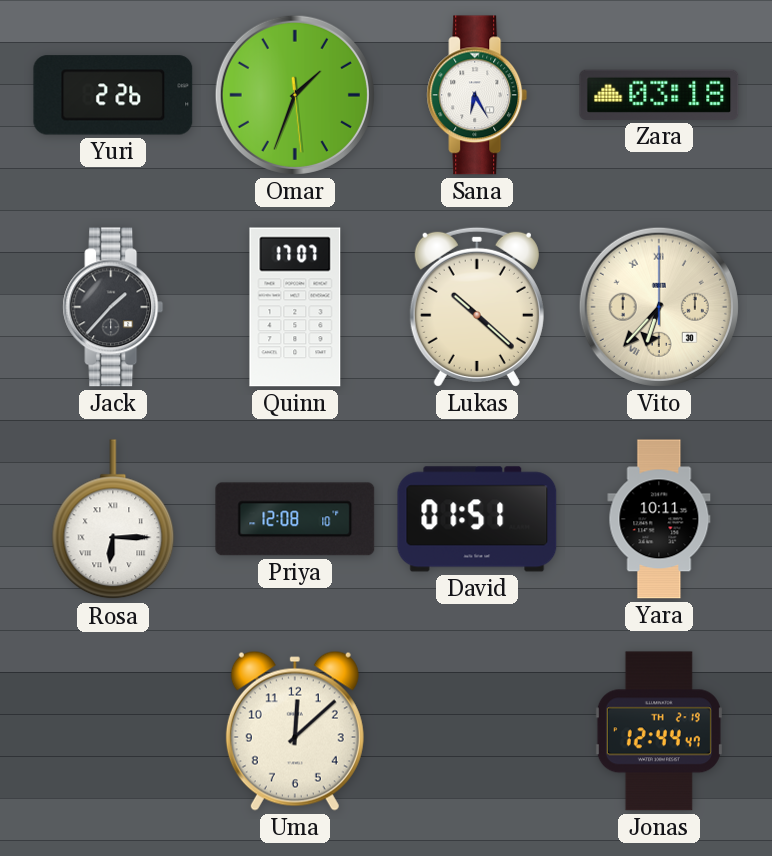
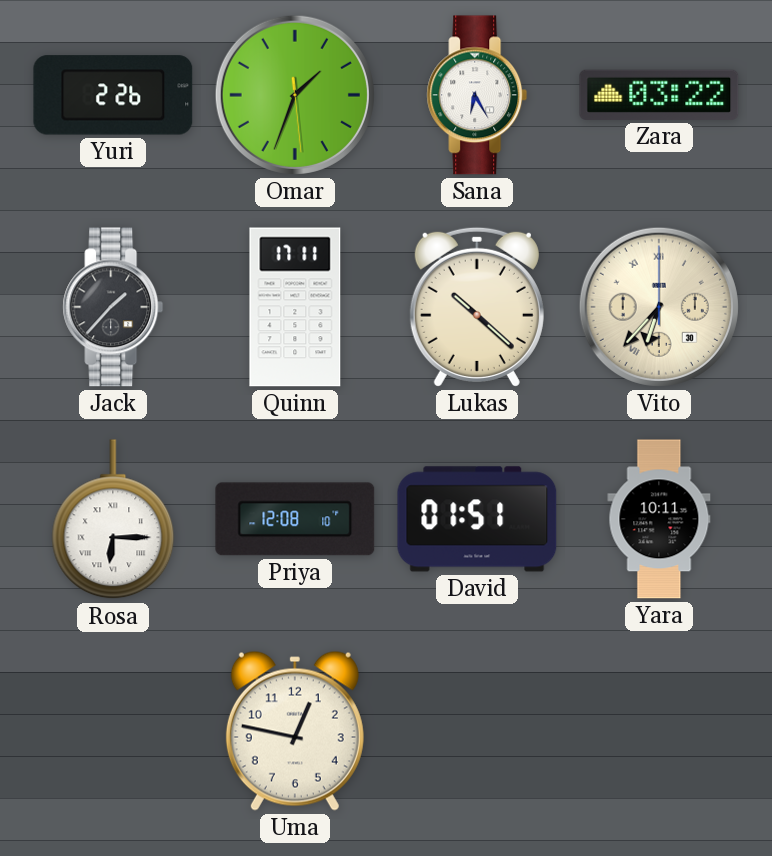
Zara: 03:18 -> 03:22 (659, 95)
Quinn: 17:07 -> 17:11 (295, 307)
Uma: 12:08 -> 12:47 (295, 731)
Jonas: 12:44 -> none (659, 731)
